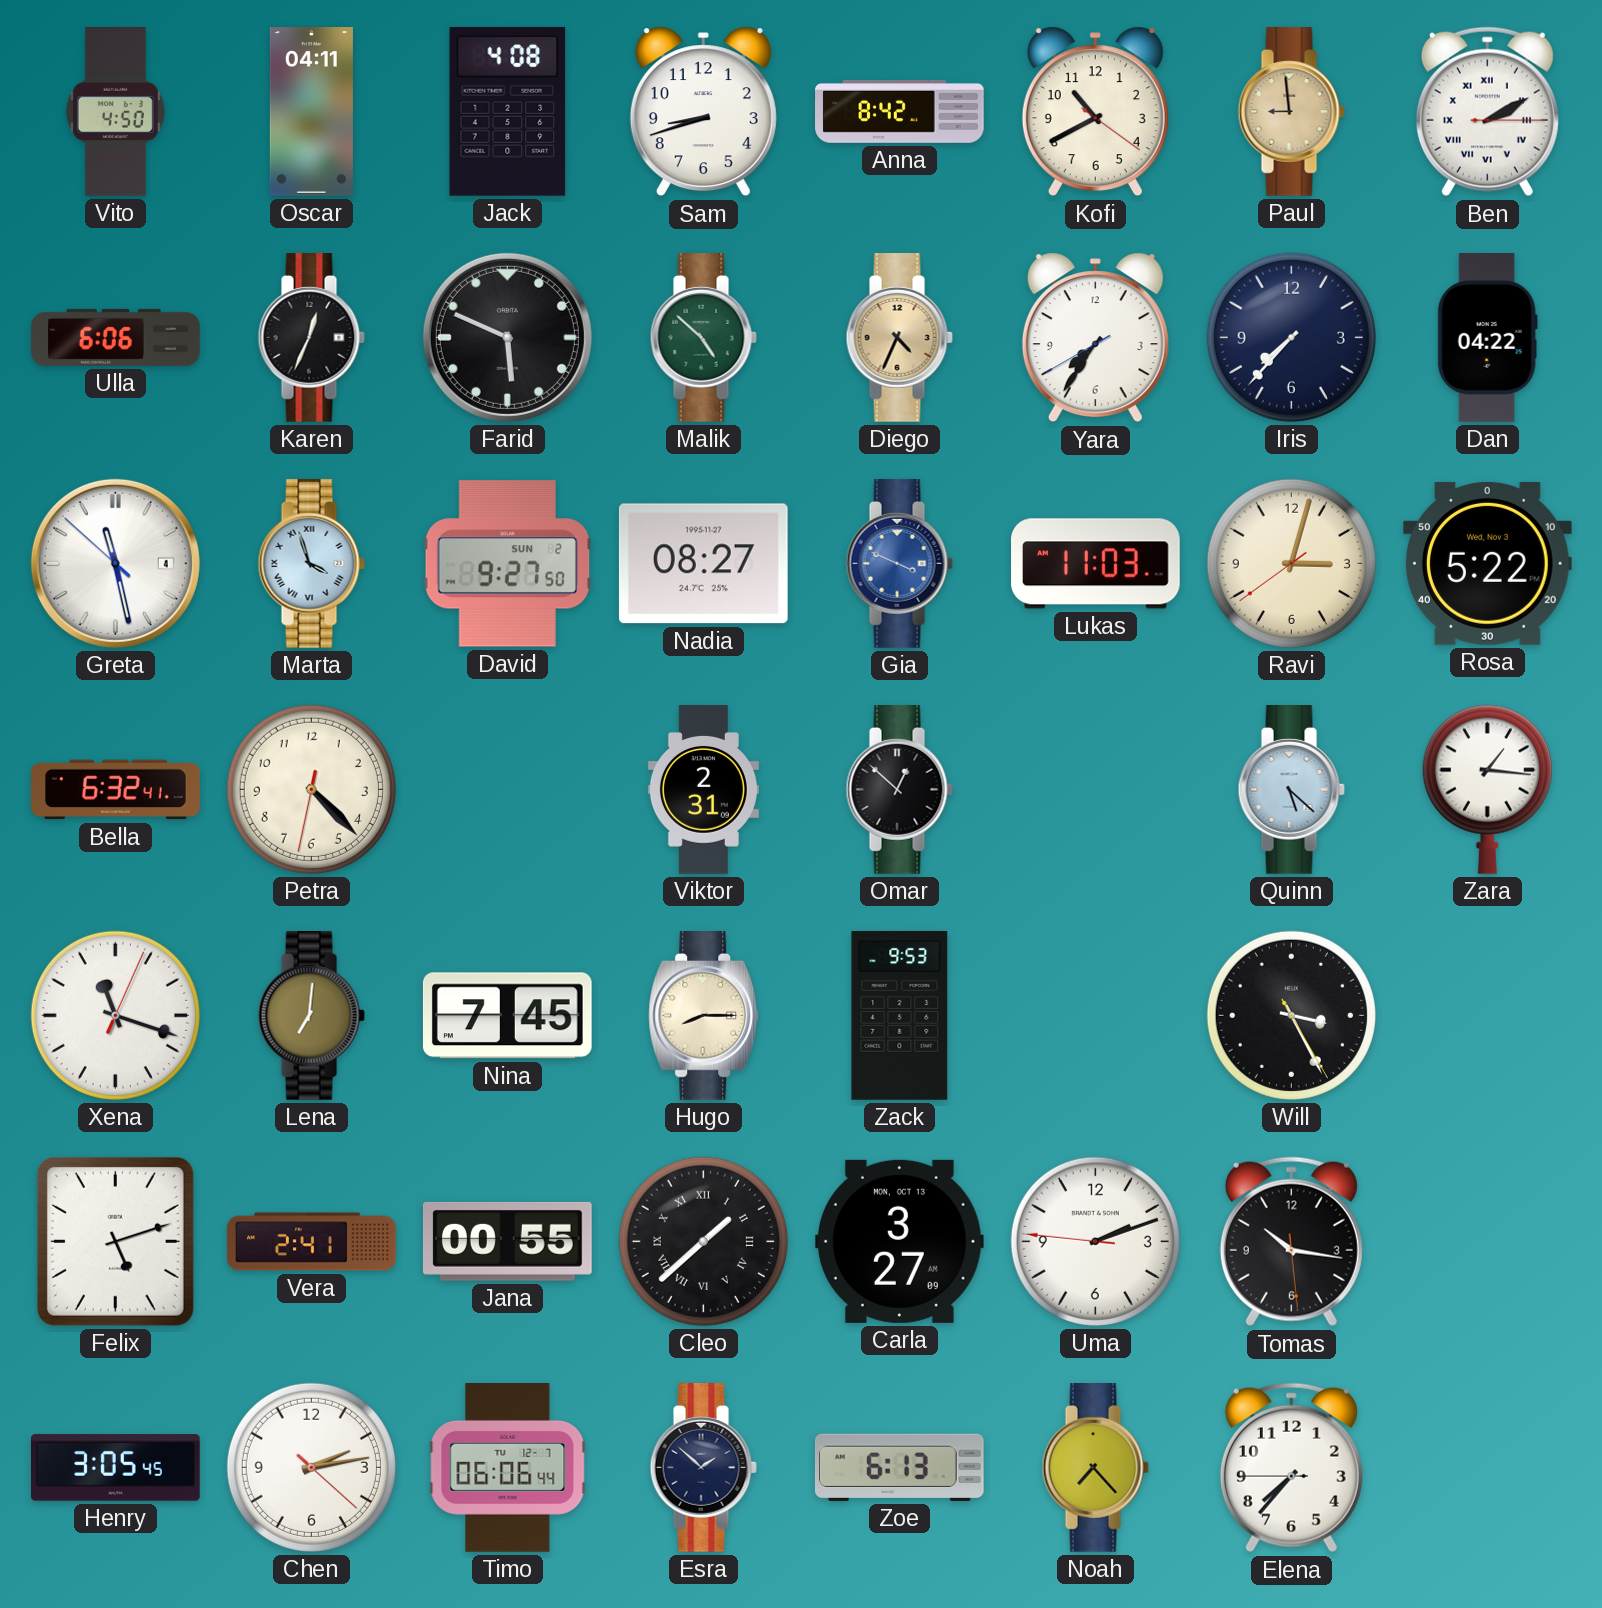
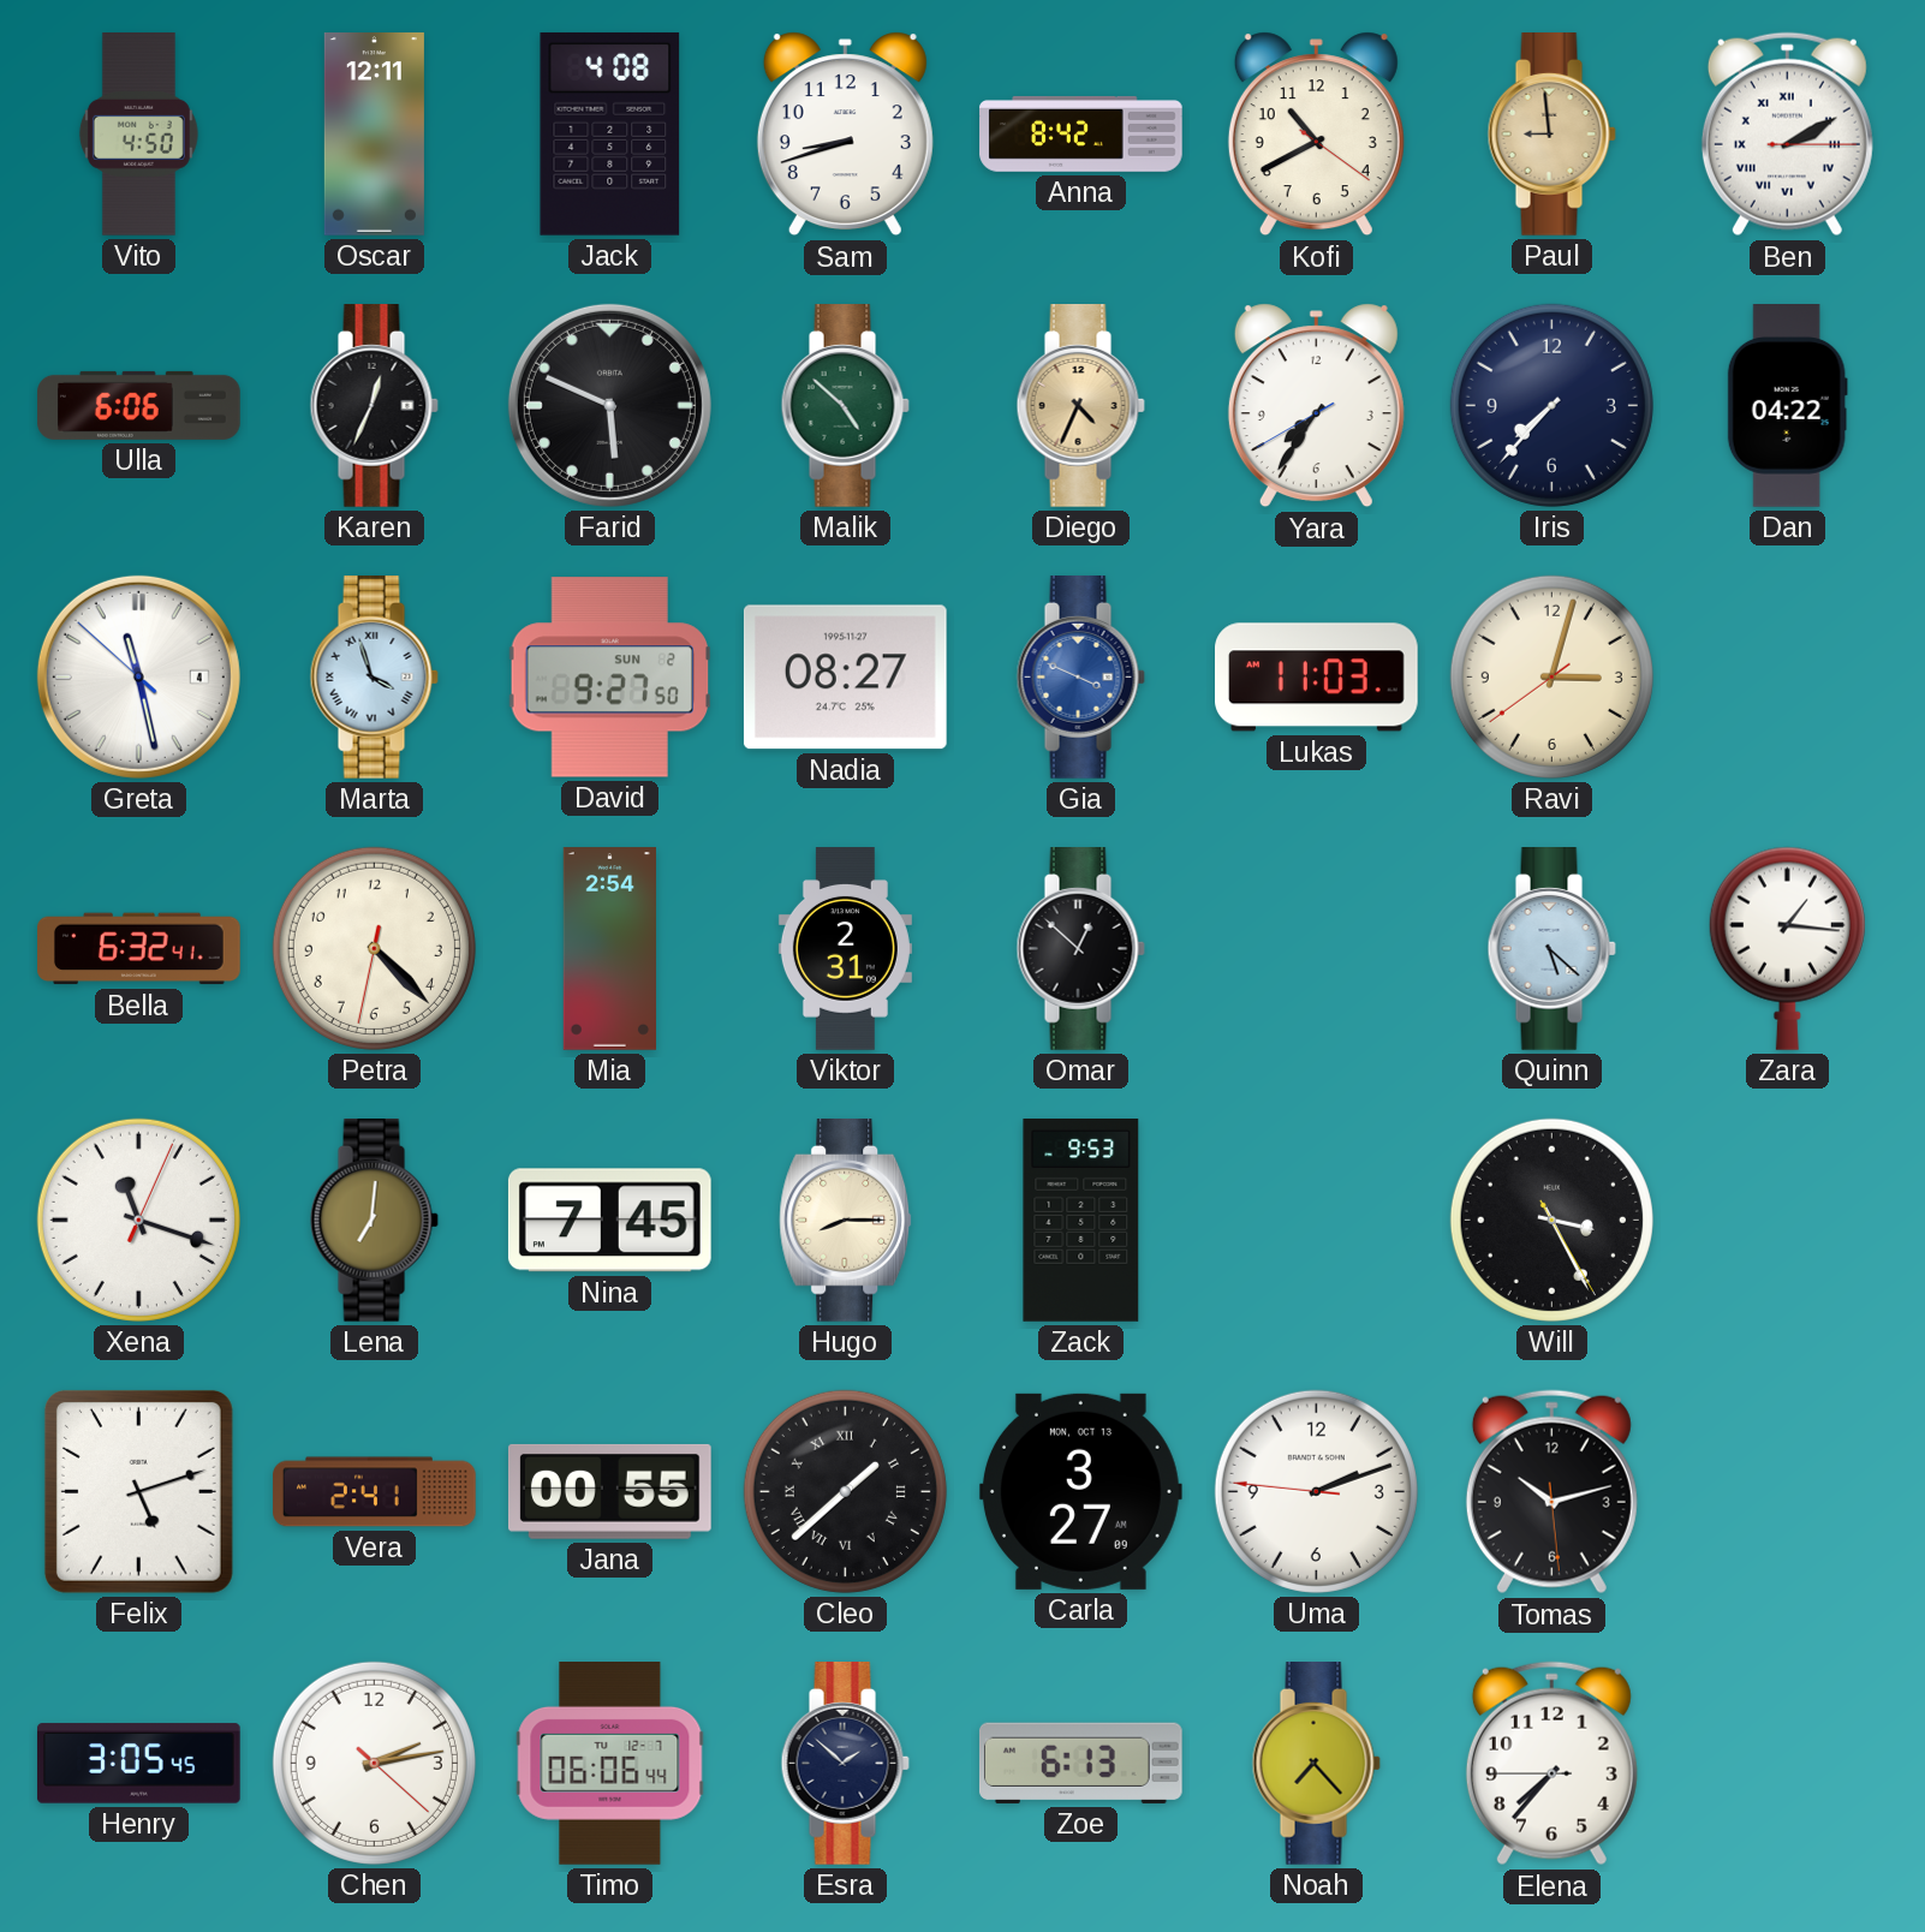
Oscar: 04:11 -> 12:11 (374, 135)
Rosa: 5:22 -> none (1487, 563)
Mia: none -> 2:54 (609, 949)
Tomas: 10:16 -> 10:12 (1551, 1492)
